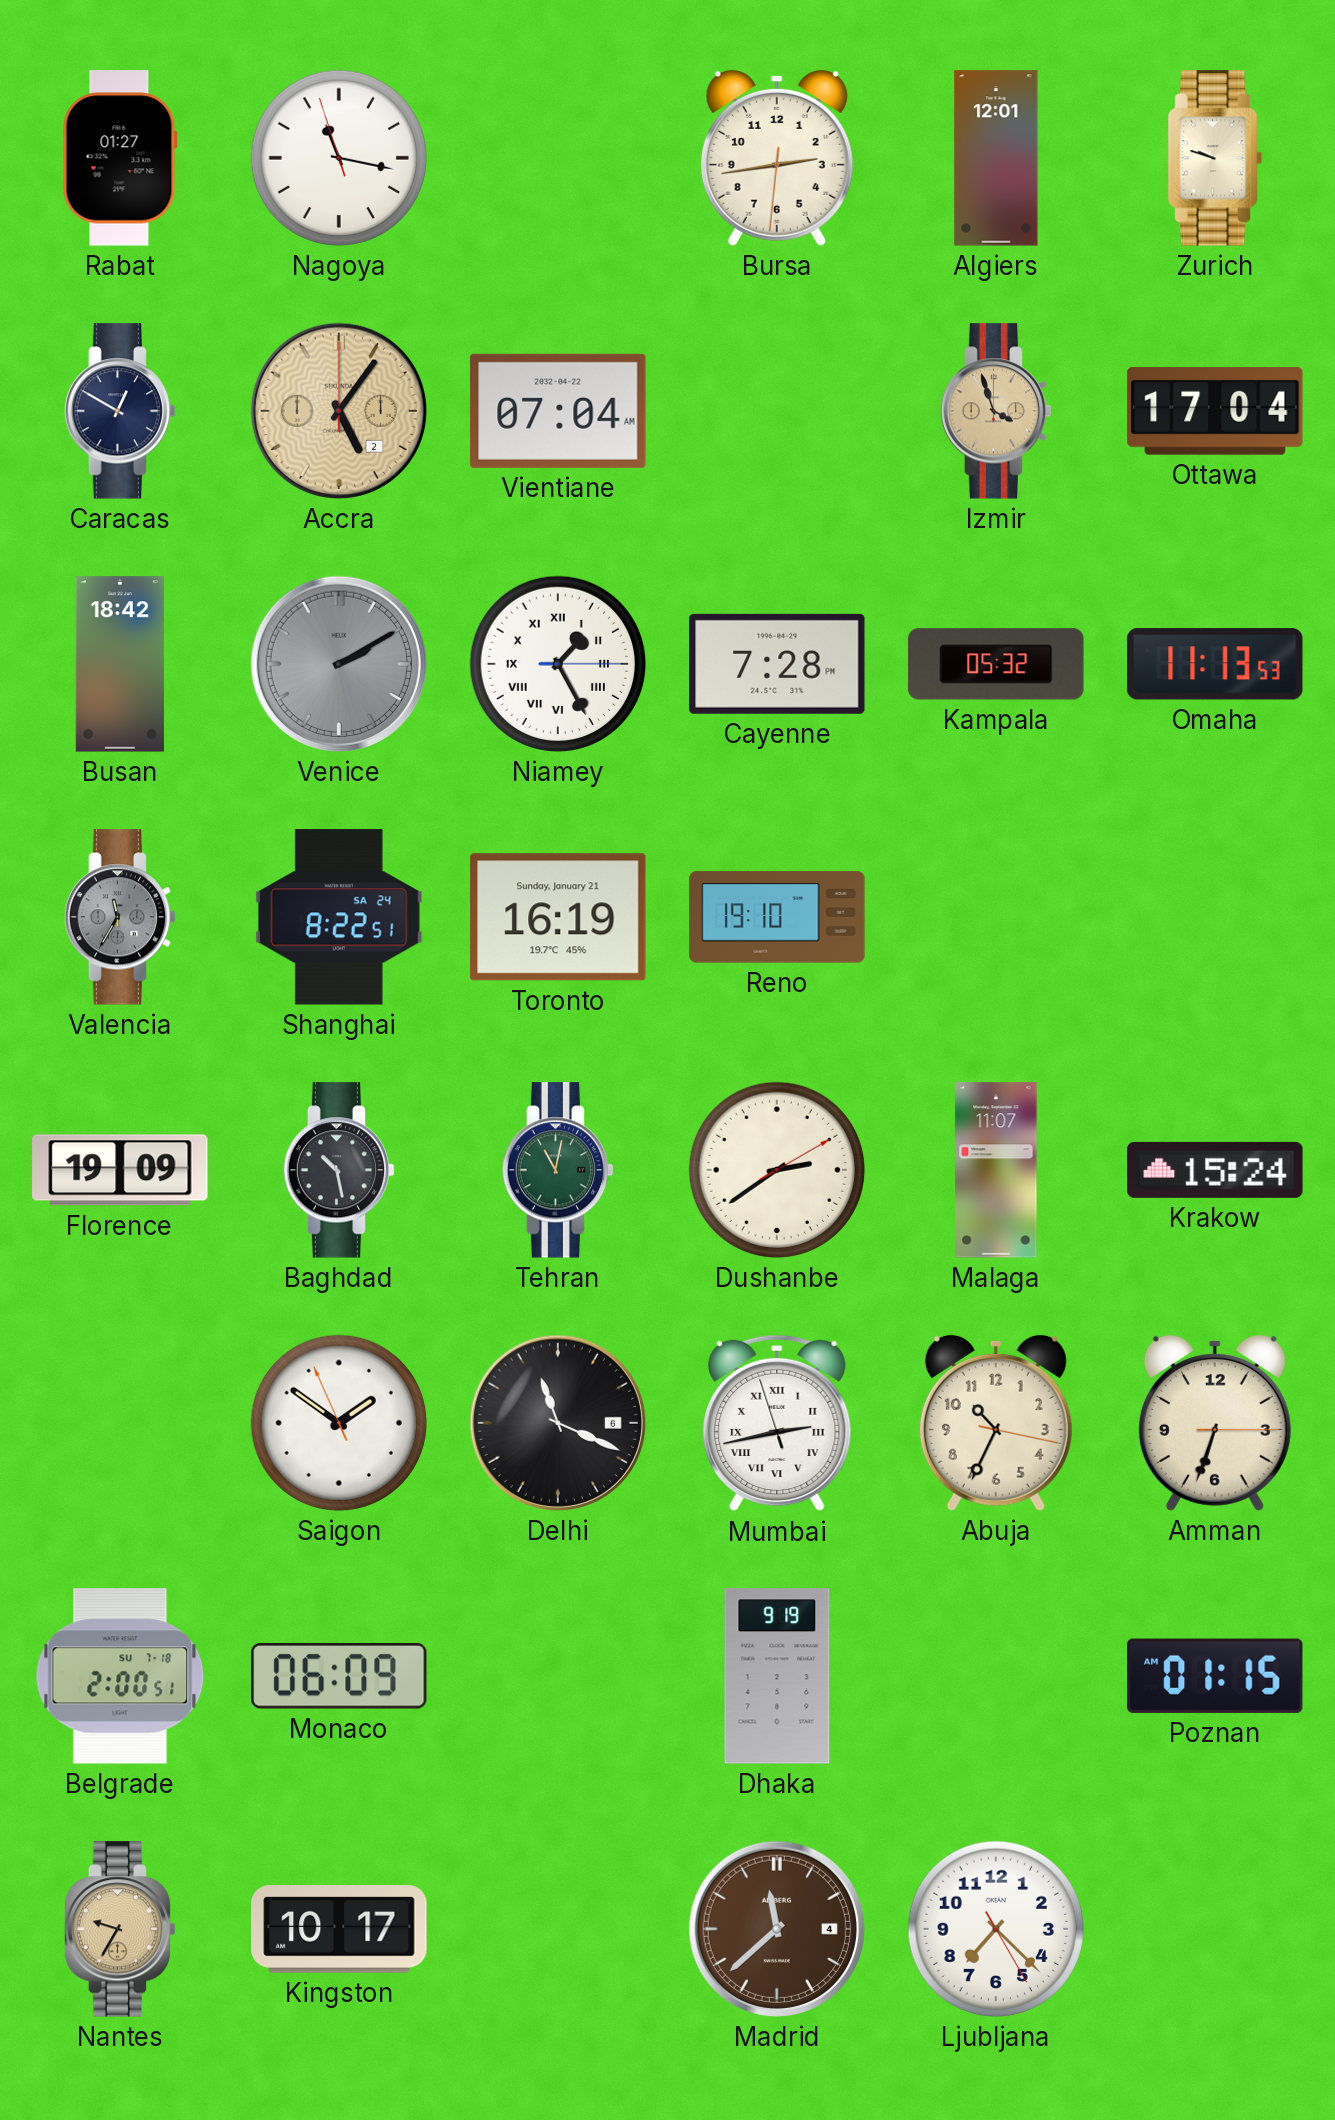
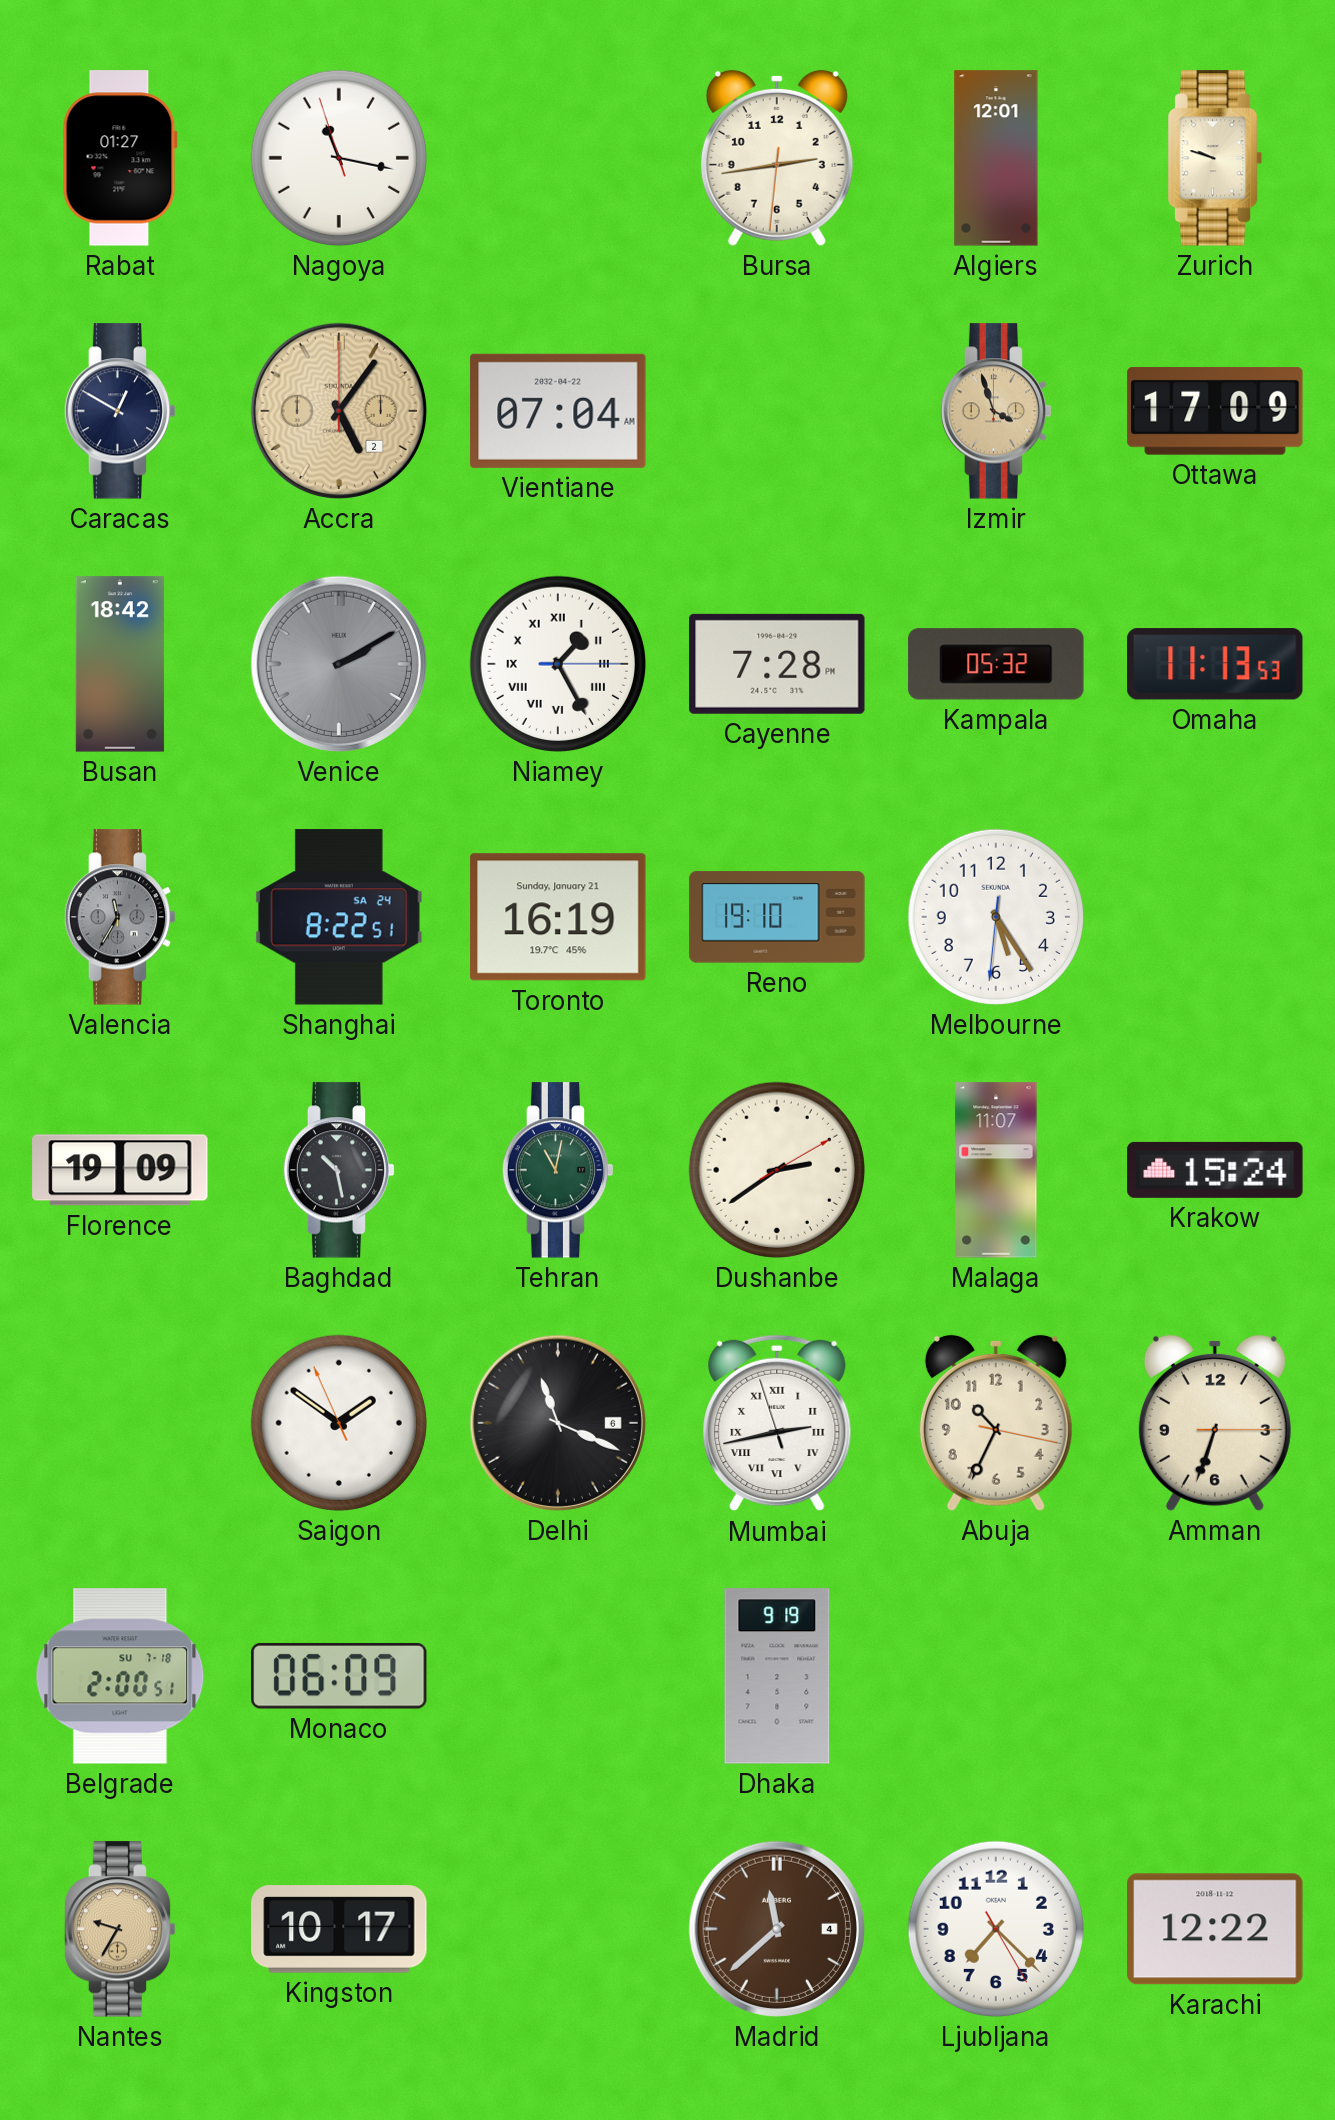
Ottawa: 17:04 -> 17:09 (1215, 411)
Melbourne: none -> 5:24 (996, 917)
Poznan: 01:15 -> none (1216, 1676)
Karachi: none -> 12:22 (1215, 1929)
